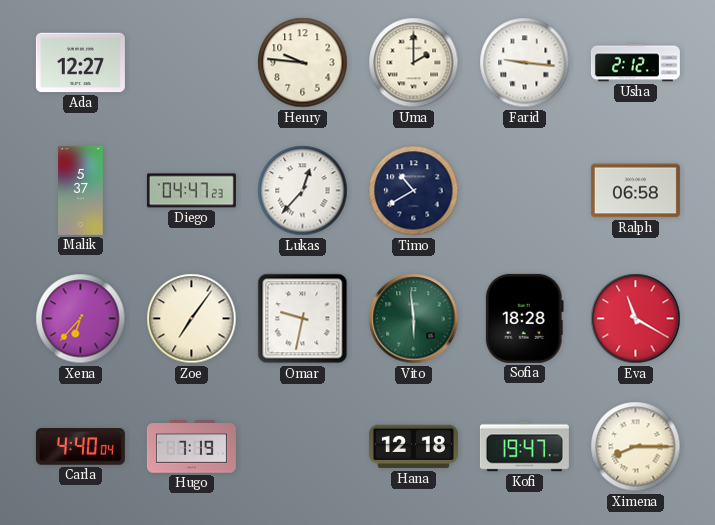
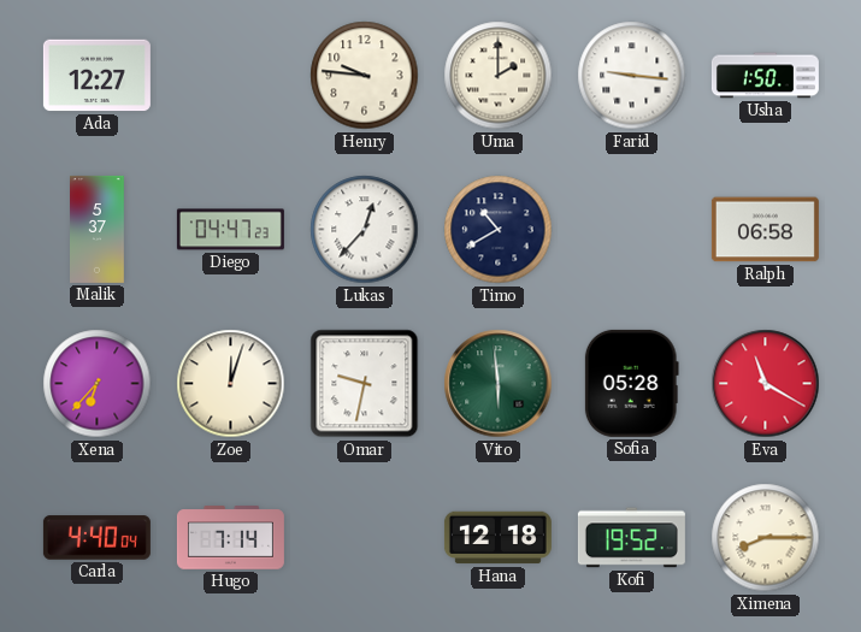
Usha: 2:12 -> 1:50 (765, 76)
Zoe: 7:06 -> 12:03 (231, 384)
Sofia: 18:28 -> 05:28 (631, 383)
Hugo: 7:19 -> 7:14 (230, 538)
Kofi: 19:47 -> 19:52 (631, 538)
